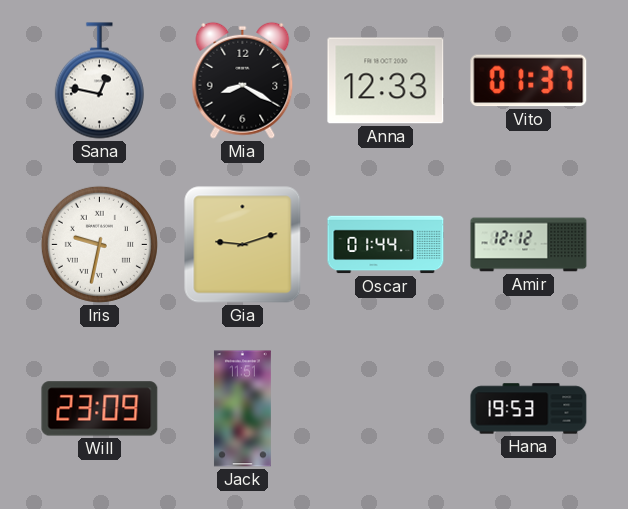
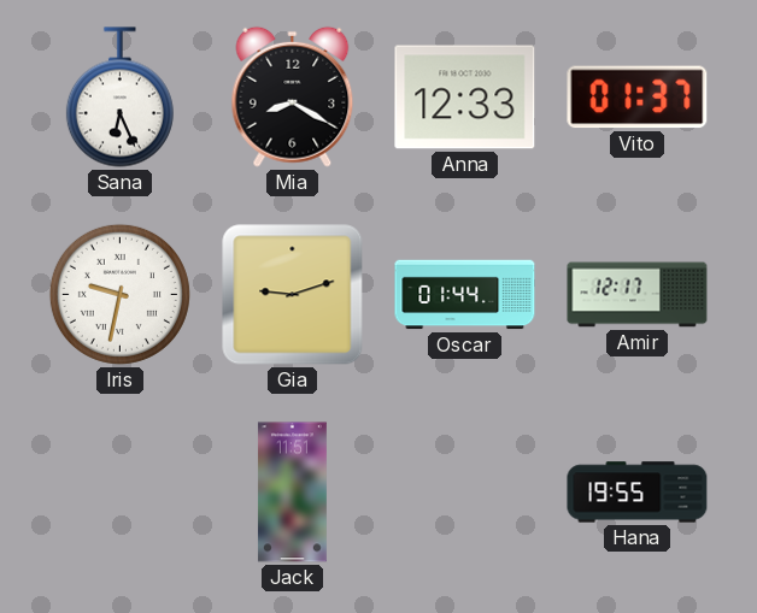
Sana: 12:47 -> 6:26 (119, 98)
Amir: 12:12 -> 12:17 (638, 295)
Will: 23:09 -> none (100, 409)
Hana: 19:53 -> 19:55 (638, 493)
